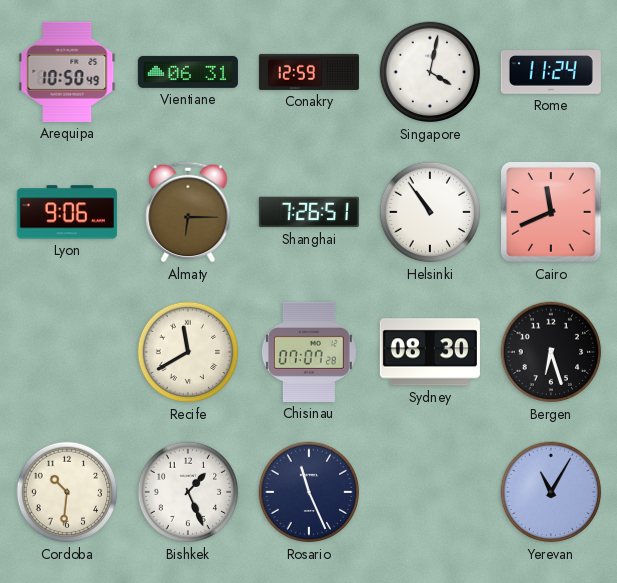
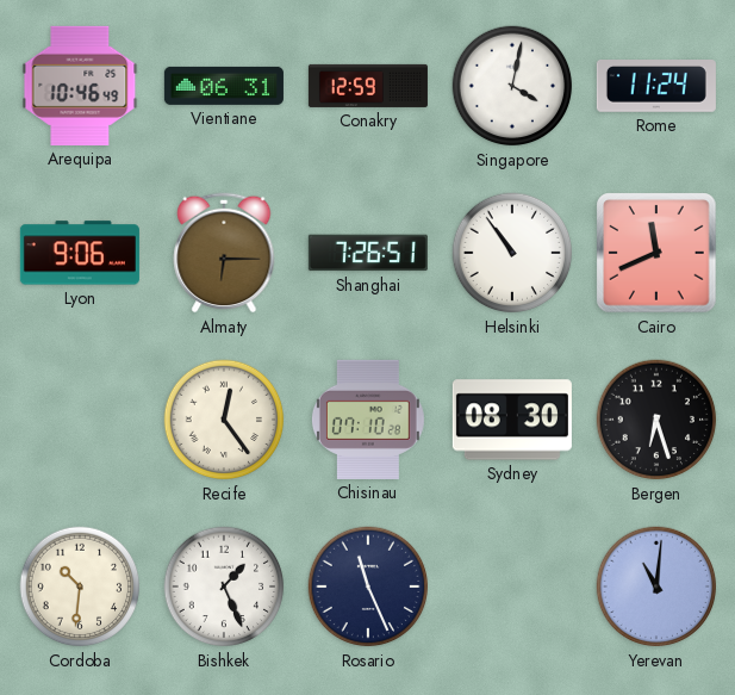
Arequipa: 10:50 -> 10:46 (80, 86)
Recife: 11:40 -> 12:24 (224, 420)
Chisinau: 07:07 -> 07:10 (368, 420)
Yerevan: 11:05 -> 11:01 (656, 587)
